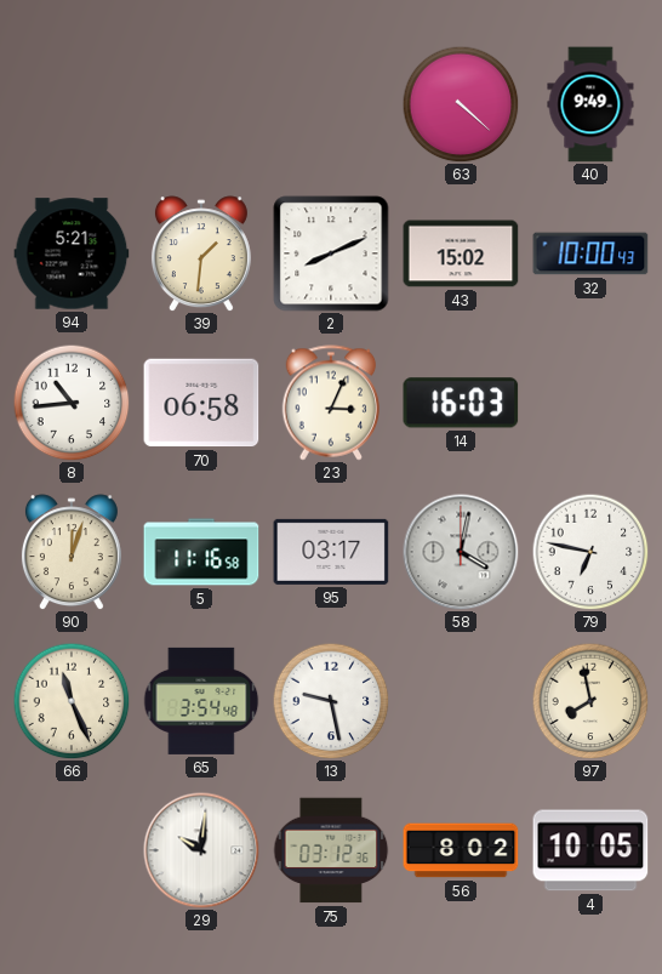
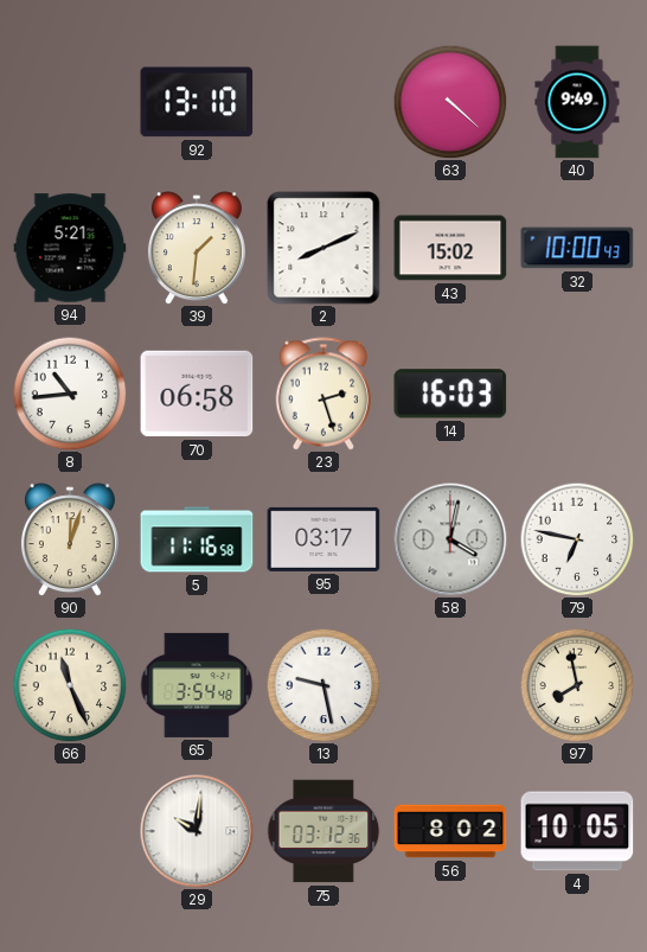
92: none -> 13:10 (197, 102)
23: 3:04 -> 2:27 (323, 394)
